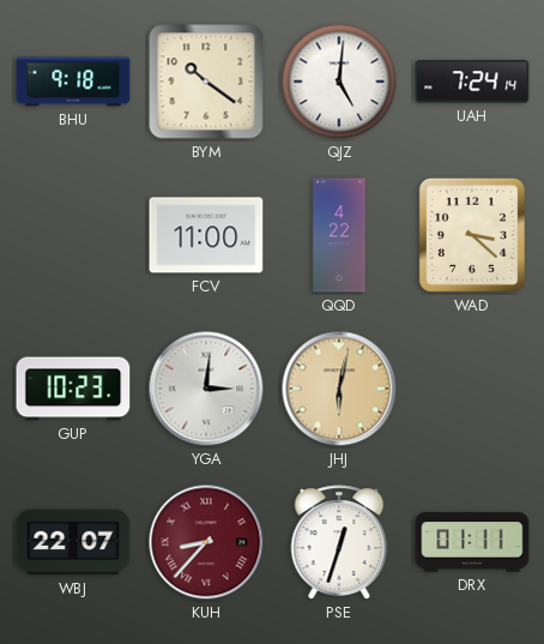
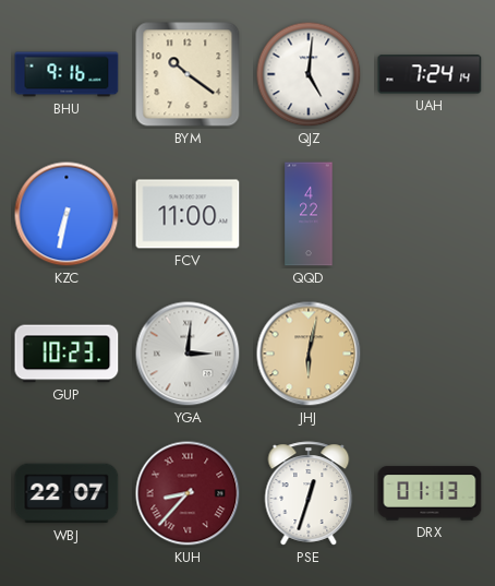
BHU: 9:18 -> 9:16 (67, 74)
KZC: none -> 6:32 (67, 214)
WAD: 3:22 -> none (472, 235)
DRX: 01:11 -> 01:13 (430, 493)
